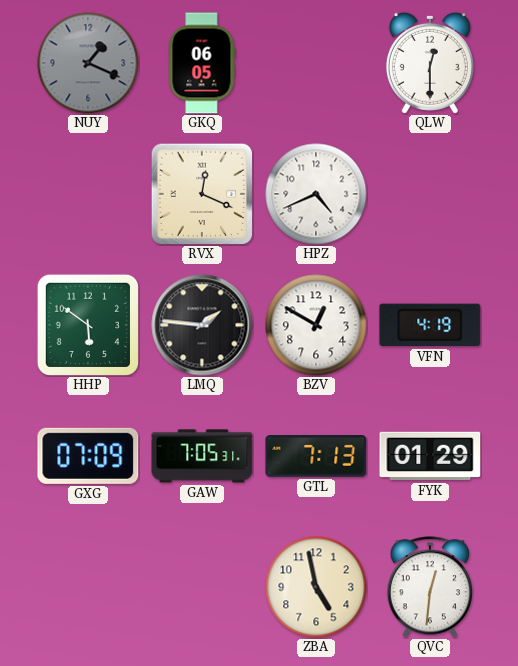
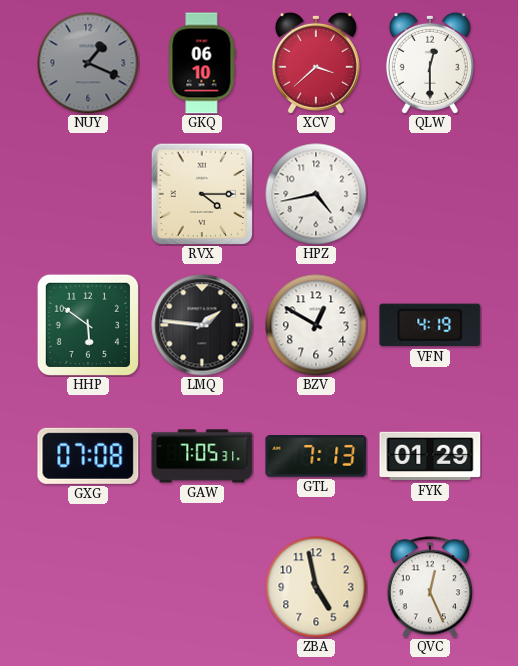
GKQ: 06:05 -> 06:10 (202, 63)
XCV: none -> 3:38 (316, 63)
RVX: 12:19 -> 4:15 (202, 194)
HPZ: 4:41 -> 4:43 (316, 194)
GXG: 07:09 -> 07:08 (88, 456)
QVC: 12:31 -> 12:26 (429, 587)
